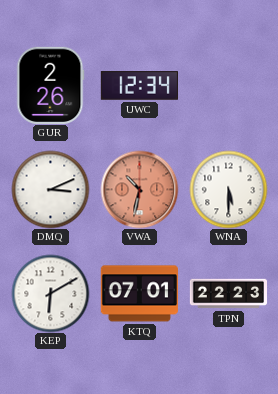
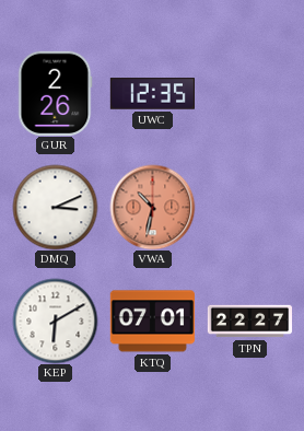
UWC: 12:34 -> 12:35 (152, 94)
WNA: 5:30 -> none (228, 189)
TPN: 22:23 -> 22:27 (249, 322)
